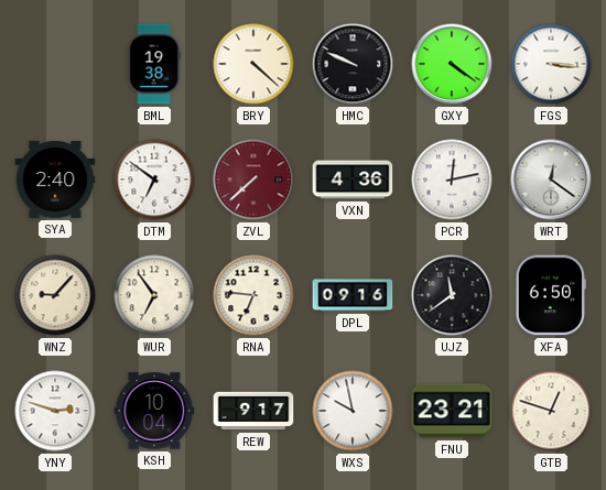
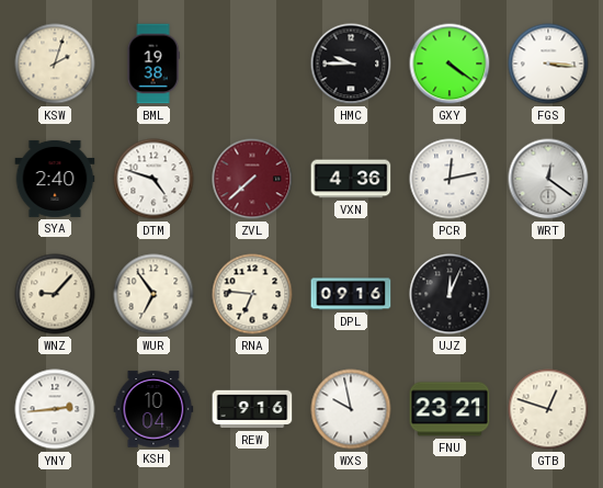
KSW: none -> 2:03 (55, 64)
BRY: 4:22 -> none (253, 64)
HMC: 9:49 -> 9:45 (351, 64)
DTM: 6:51 -> 4:48 (153, 179)
UJZ: 11:39 -> 12:04 (450, 294)
XFA: 6:50 -> none (551, 295)
YNY: 2:48 -> 2:44 (55, 409)
REW: 9:17 -> 9:16 (252, 409)
